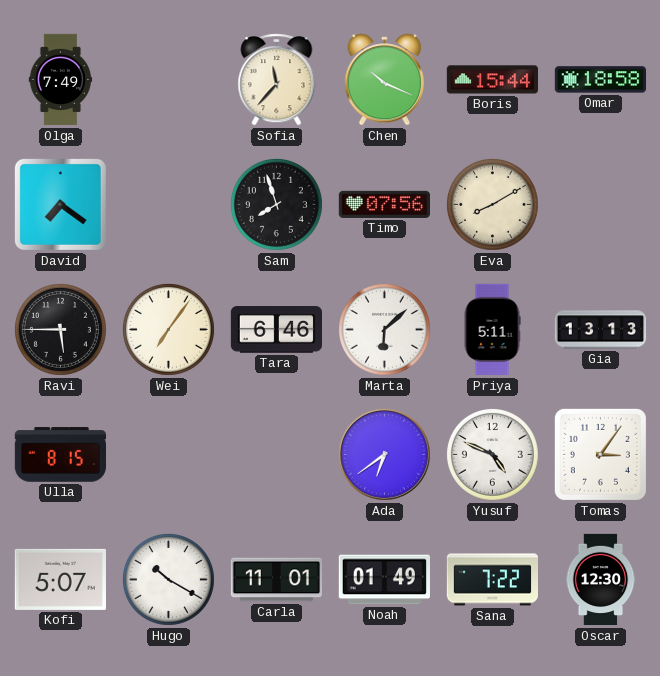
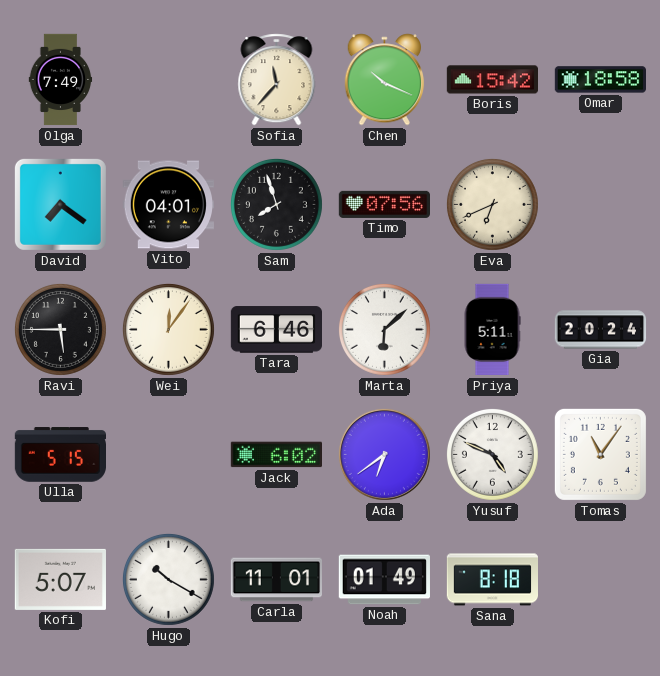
Boris: 15:44 -> 15:42 (492, 80)
Vito: none -> 04:01 (168, 205)
Eva: 8:10 -> 6:41 (492, 204)
Wei: 7:06 -> 12:06 (168, 329)
Gia: 13:13 -> 20:24 (601, 330)
Ulla: 8:15 -> 5:15 (60, 455)
Jack: none -> 6:02 (276, 455)
Tomas: 3:06 -> 11:06 (600, 454)
Sana: 7:22 -> 8:18 (492, 580)
Oscar: 12:30 -> none (601, 580)
